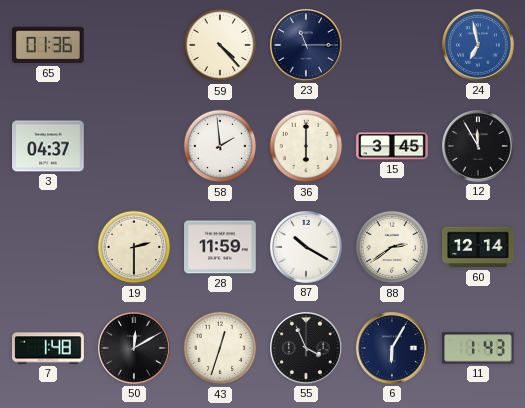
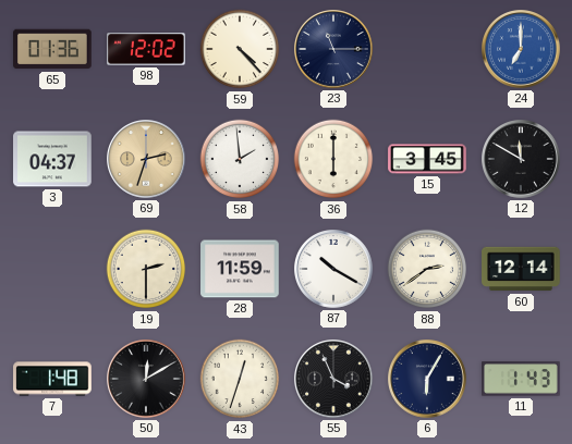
98: none -> 12:02 (147, 49)
24: 6:58 -> 7:00 (522, 50)
69: none -> 2:33 (147, 160)
12: 11:55 -> 11:50 (522, 160)
